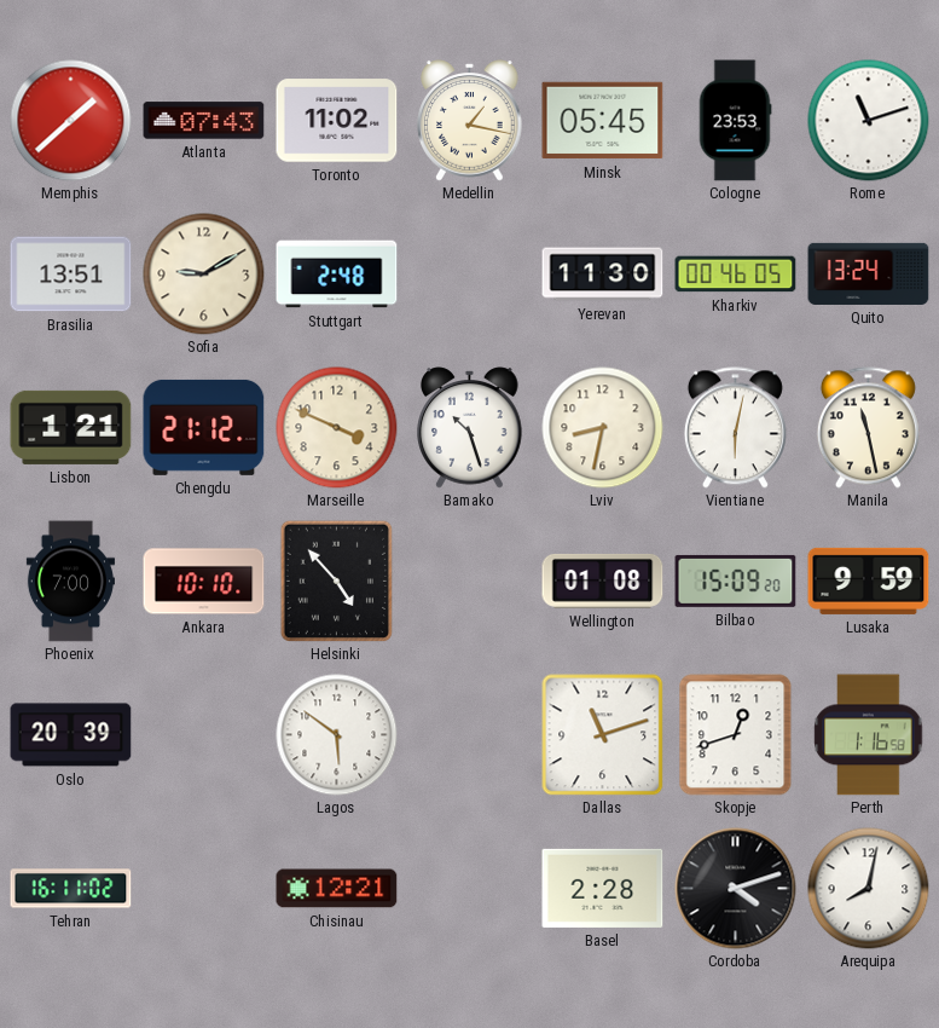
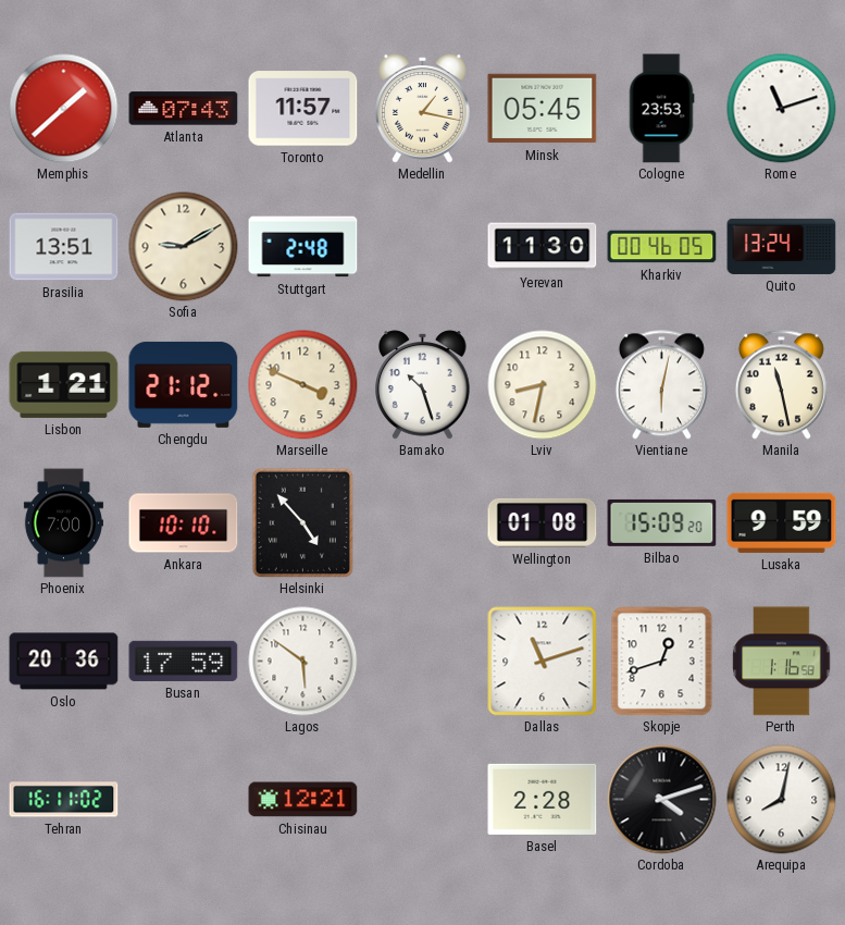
Toronto: 11:02 -> 11:57 (303, 109)
Oslo: 20:39 -> 20:36 (64, 662)
Busan: none -> 17:59 (184, 661)
